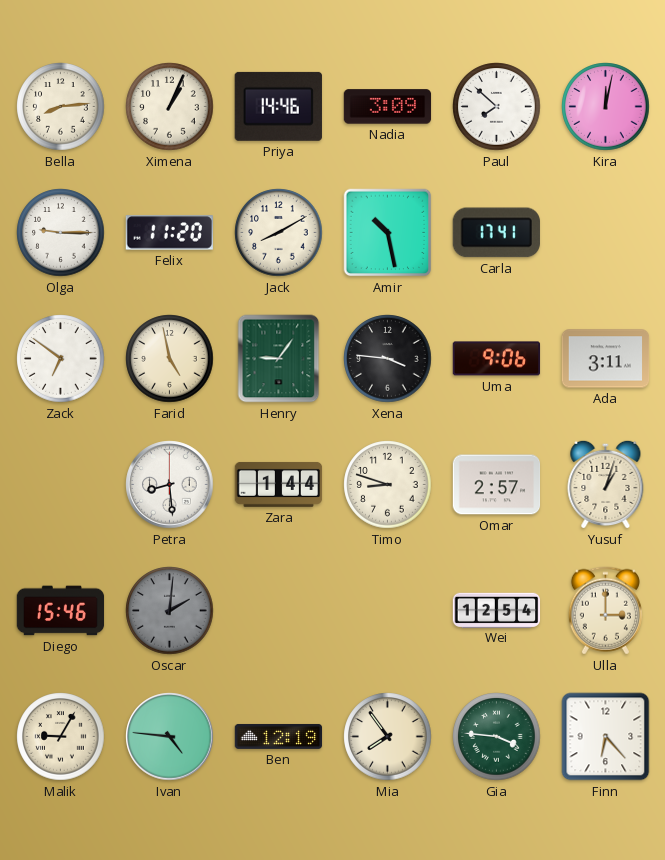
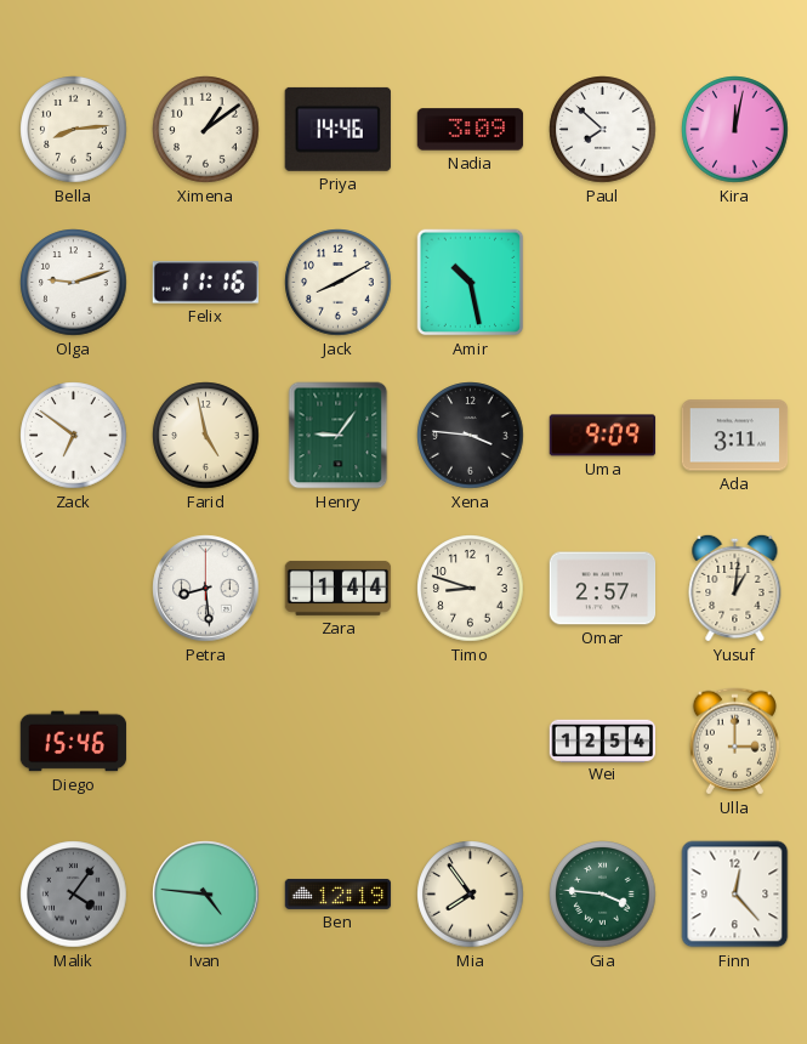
Ximena: 1:04 -> 1:09 (206, 130)
Olga: 9:15 -> 9:12 (74, 283)
Felix: 11:20 -> 11:16 (205, 283)
Carla: 17:41 -> none (496, 233)
Uma: 9:06 -> 9:09 (603, 436)
Yusuf: 1:03 -> 1:01 (735, 588)
Oscar: 2:01 -> none (170, 611)
Malik: 9:05 -> 4:06 (74, 895)
Malik dial: cream -> grey (74, 895)
Finn: 6:23 -> 12:23 (735, 895)
